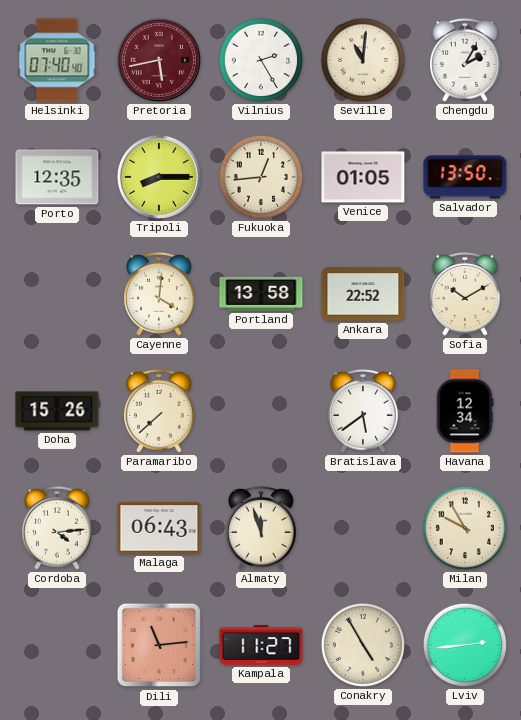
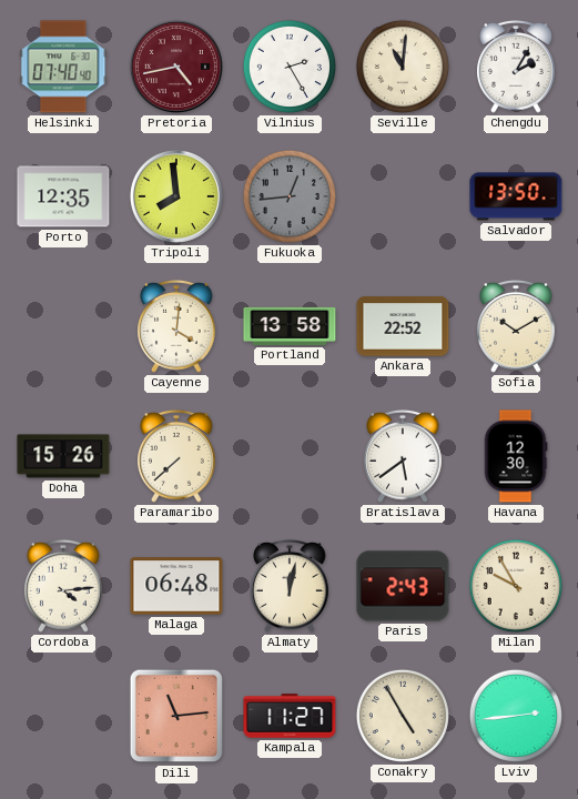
Pretoria: 5:43 -> 4:43 (176, 67)
Tripoli: 8:15 -> 7:59 (176, 196)
Fukuoka dial: cream -> grey (290, 196)
Venice: 01:05 -> none (363, 177)
Havana: 12:34 -> 12:30 (516, 456)
Malaga: 06:43 -> 06:48 (176, 586)
Almaty: 11:57 -> 12:02 (290, 586)
Paris: none -> 2:43 (403, 586)
